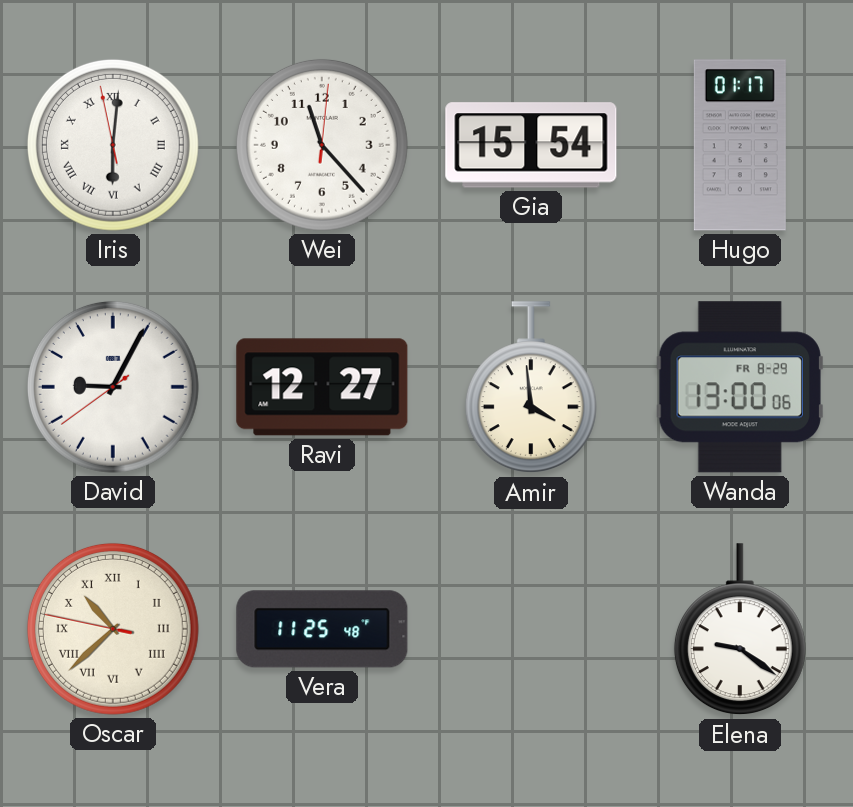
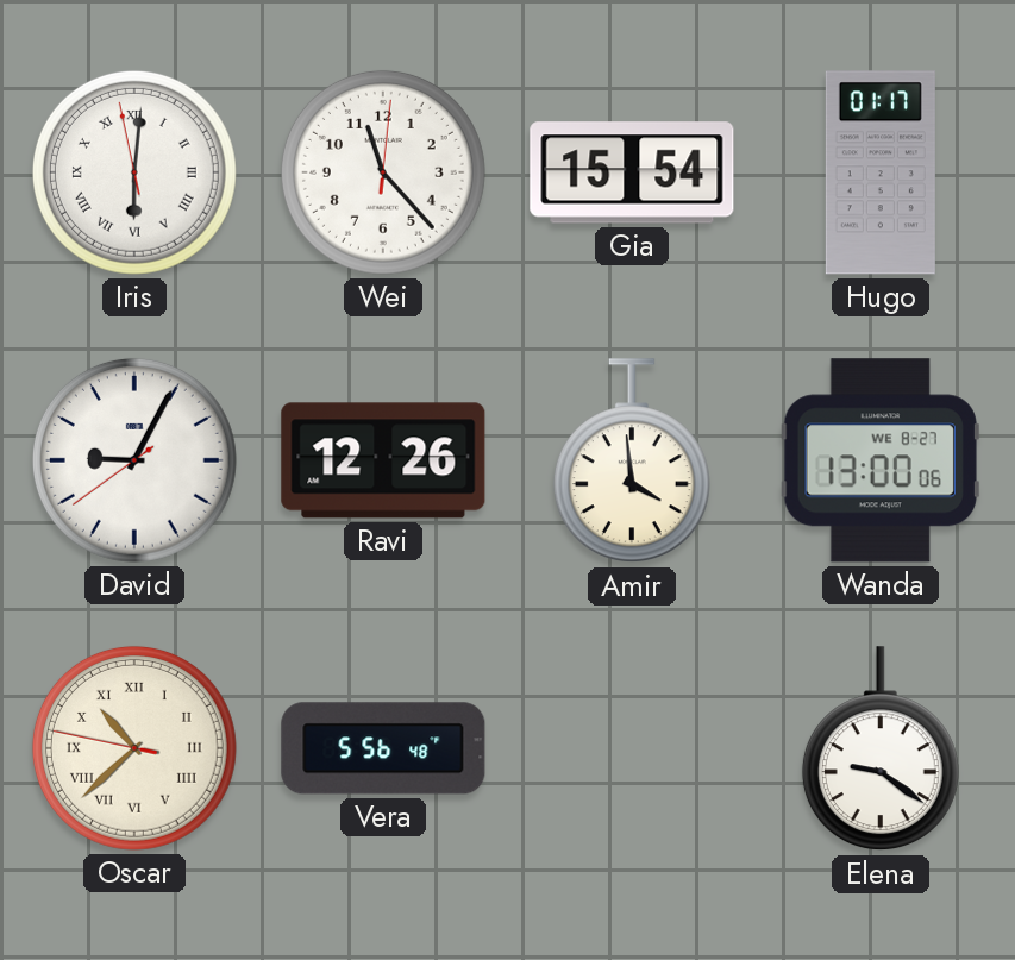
Ravi: 12:27 -> 12:26 (383, 460)
Wanda date: FR 8-29 -> WE 8-27 (881, 460)
Vera: 11:25 -> 5:56 (383, 748)
